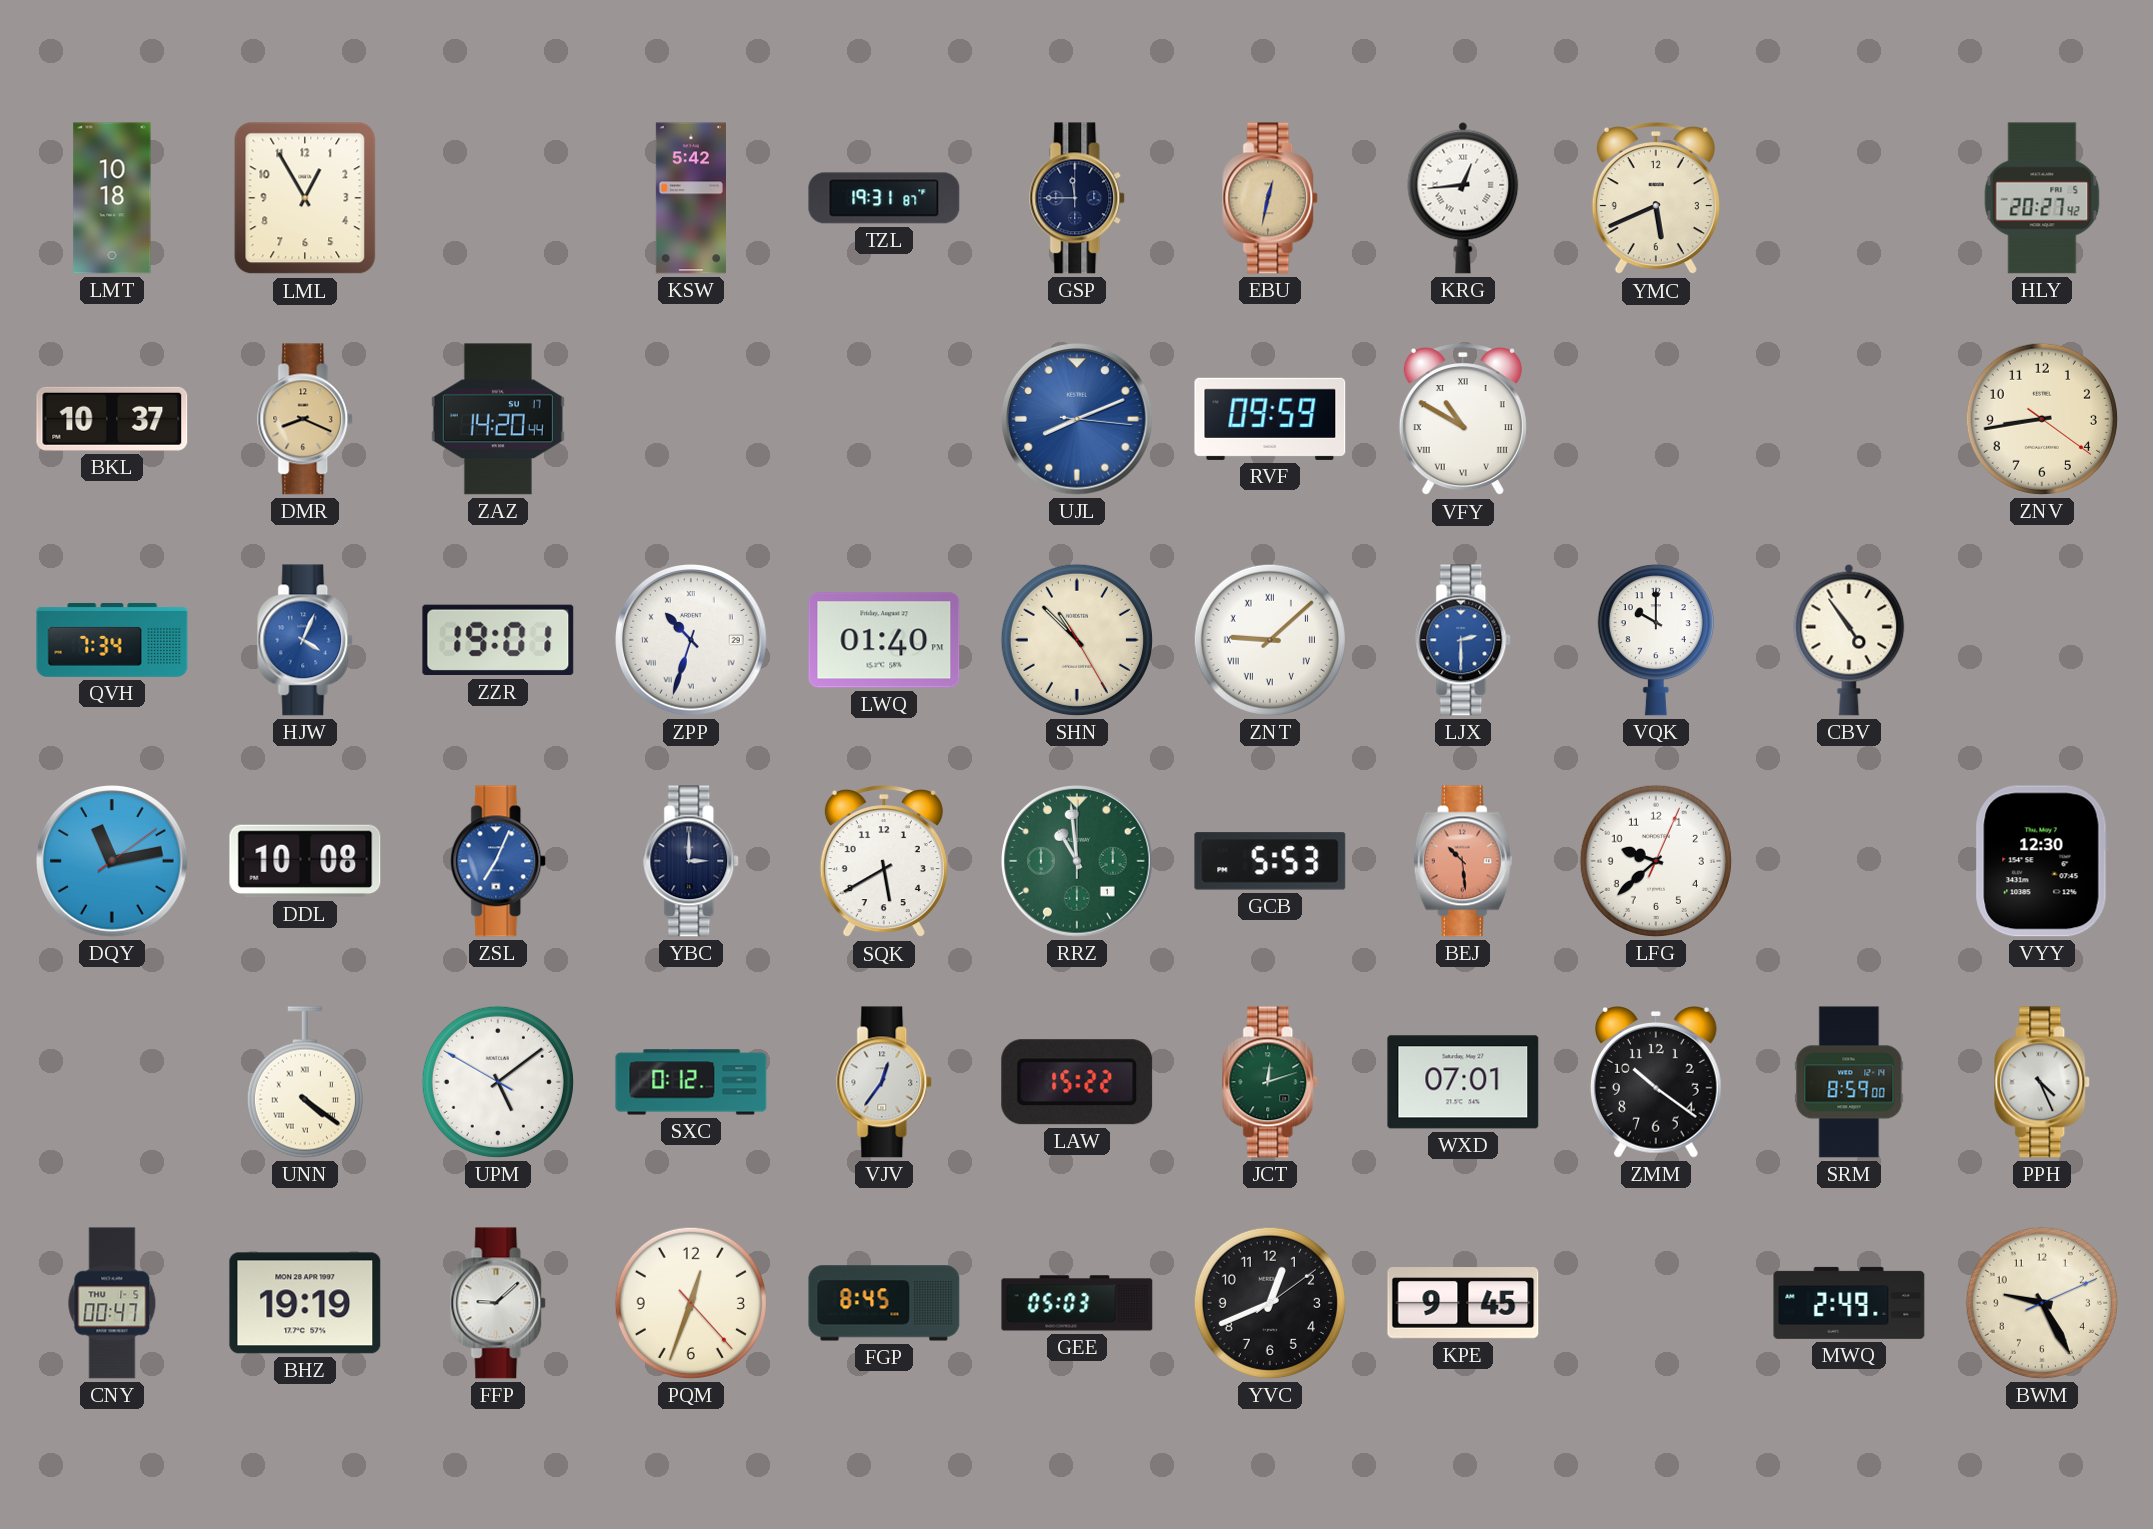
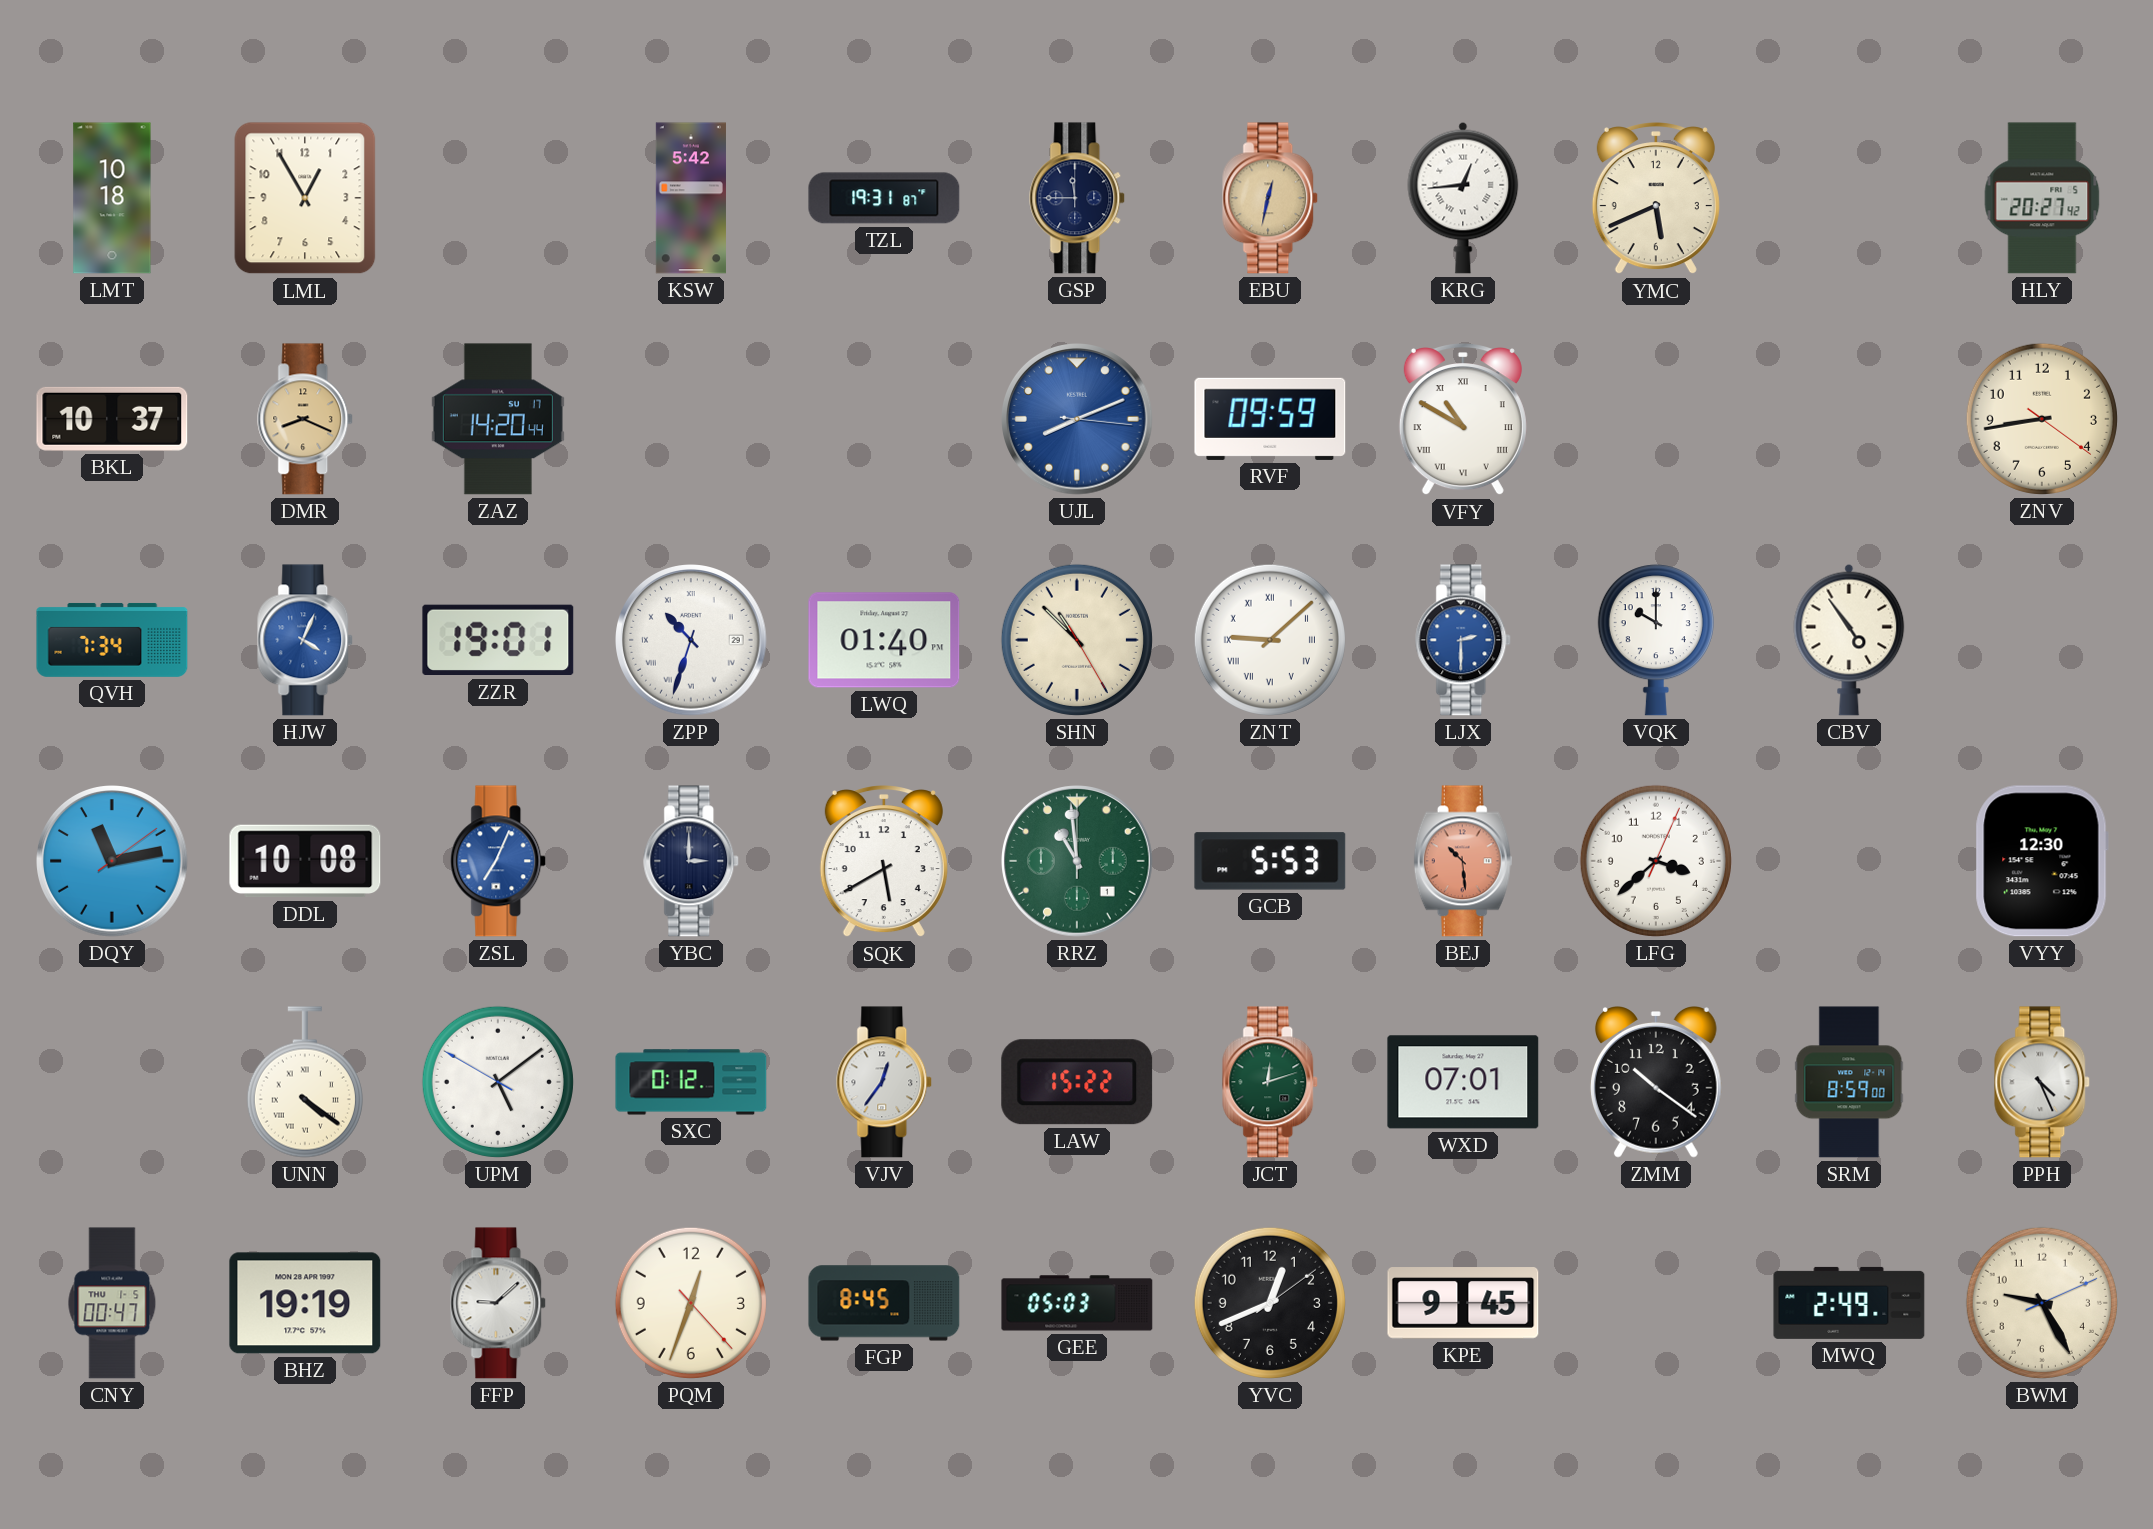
LFG: 9:38 -> 3:38 (1656, 861)
